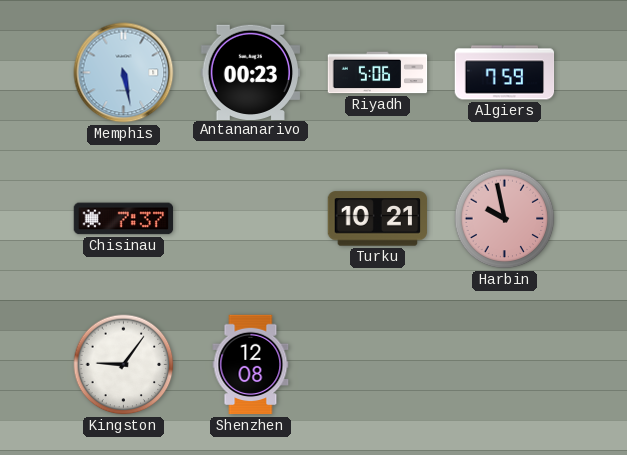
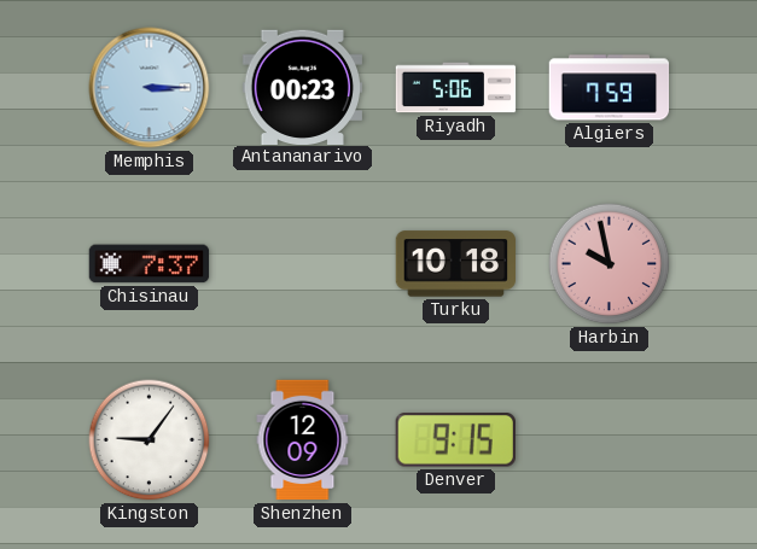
Memphis: 5:28 -> 3:15 (150, 88)
Turku: 10:21 -> 10:18 (456, 264)
Shenzhen: 12:08 -> 12:09 (303, 440)
Denver: none -> 9:15 (455, 440)
